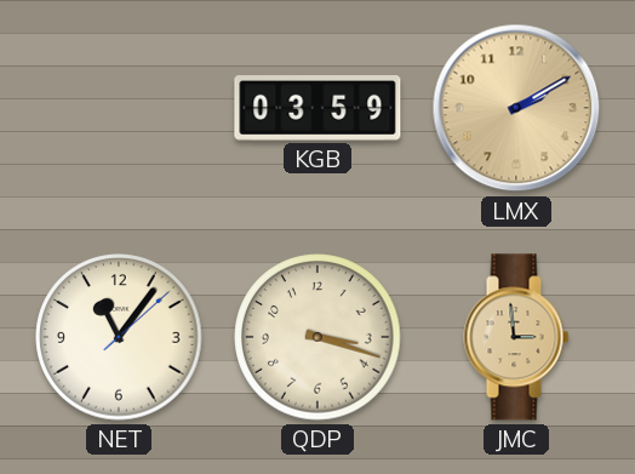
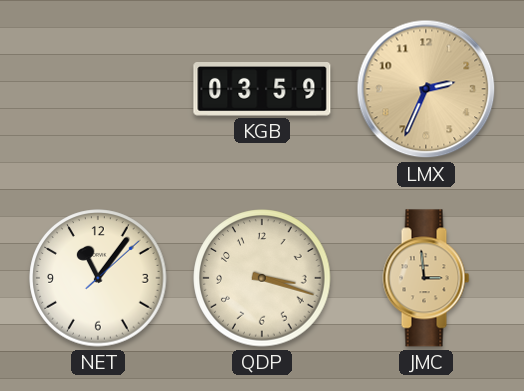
LMX: 2:10 -> 2:34 (426, 89)
